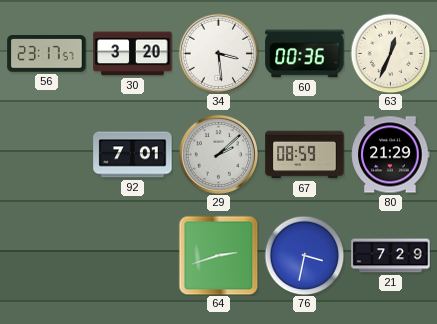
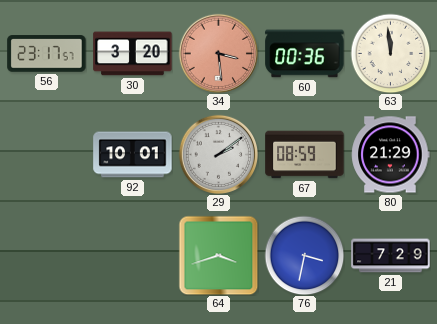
34 dial: white -> salmon (218, 53)
63: 12:34 -> 11:59 (390, 53)
92: 7:01 -> 10:01 (133, 155)
29: 2:08 -> 2:09 (218, 154)
64: 2:42 -> 3:42 (218, 255)
